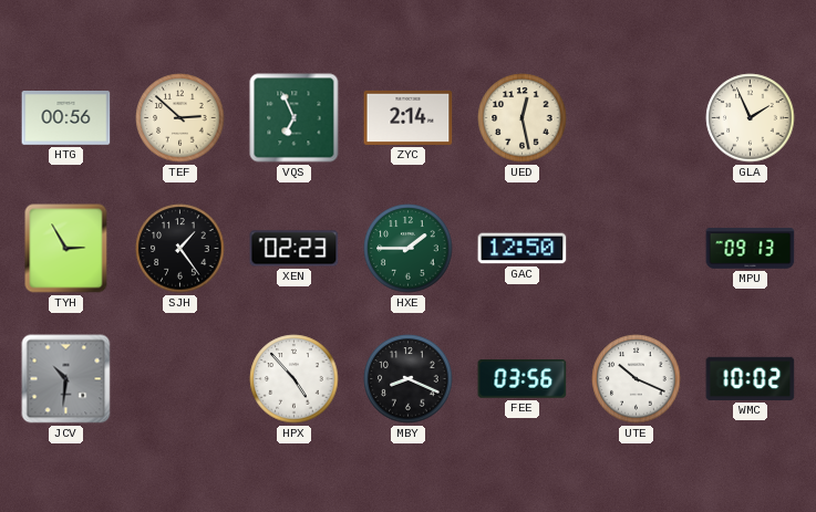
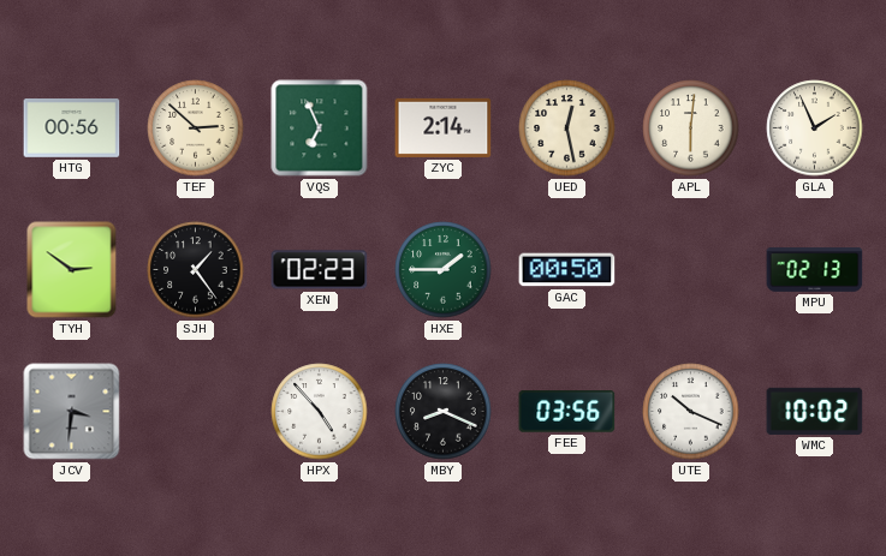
APL: none -> 6:01 (691, 128)
TYH: 2:55 -> 2:51 (72, 270)
GAC: 12:50 -> 00:50 (567, 270)
MPU: 09:13 -> 02:13 (815, 270)
JCV: 10:31 -> 3:31 (72, 412)
